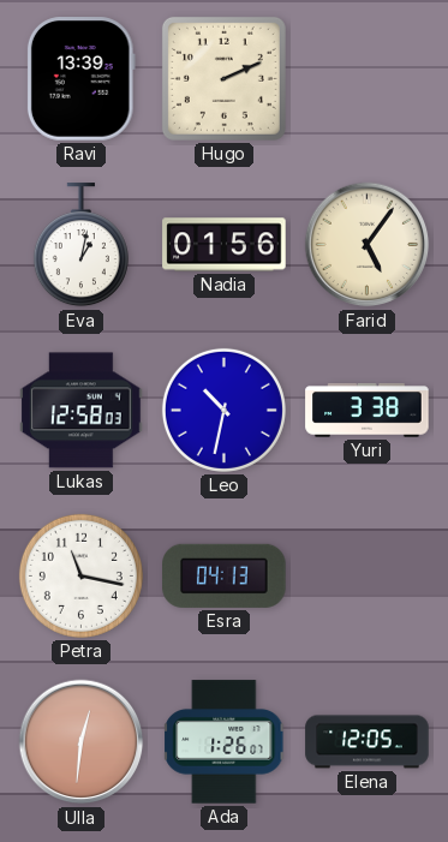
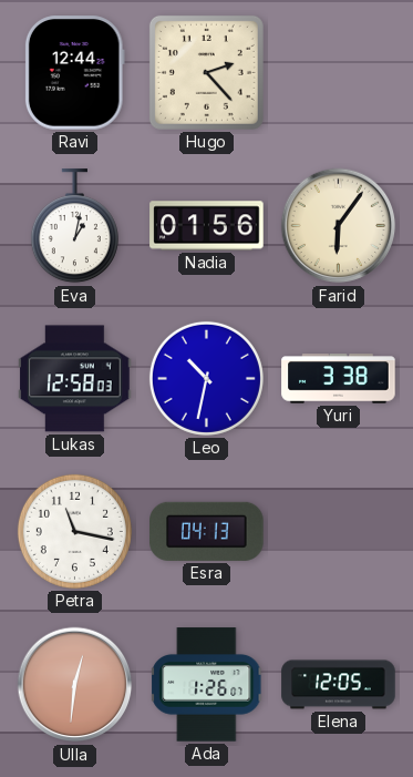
Ravi: 13:39 -> 12:44 (74, 73)
Hugo: 2:11 -> 2:23 (206, 72)
Farid: 5:06 -> 6:06 (339, 226)
